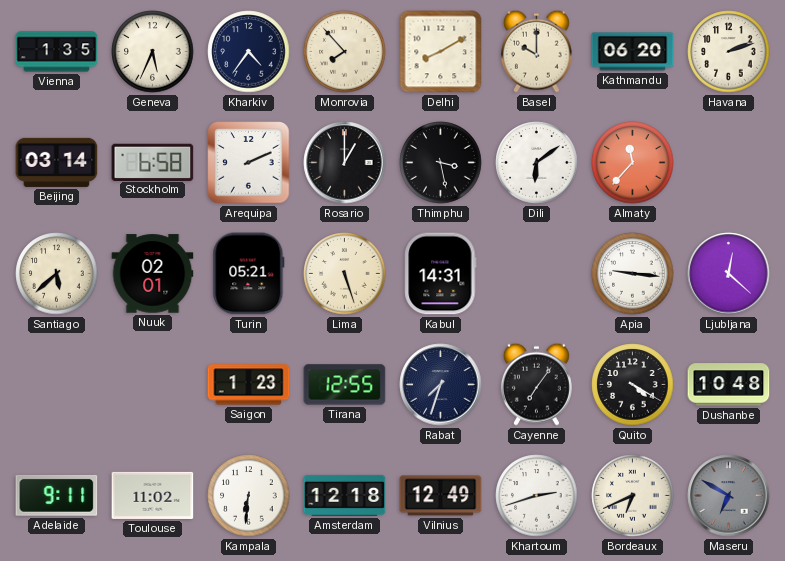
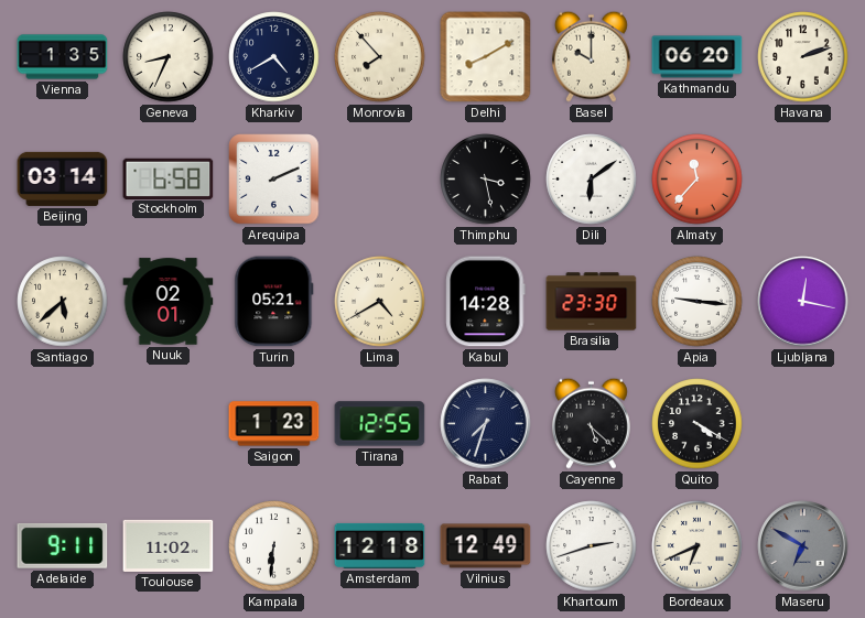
Geneva: 5:34 -> 8:34 (169, 57)
Kharkiv: 4:36 -> 4:40 (274, 57)
Rosario: 1:00 -> none (345, 163)
Lima: 5:27 -> 4:40 (380, 302)
Kabul: 14:31 -> 14:28 (486, 302)
Brasilia: none -> 23:30 (592, 302)
Ljubljana: 12:22 -> 12:17 (803, 302)
Cayenne: 7:06 -> 5:22 (591, 423)
Dushanbe: 10:48 -> none (729, 385)
